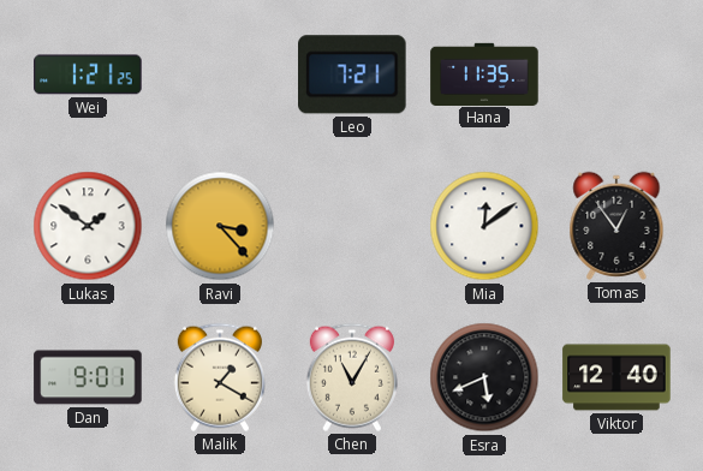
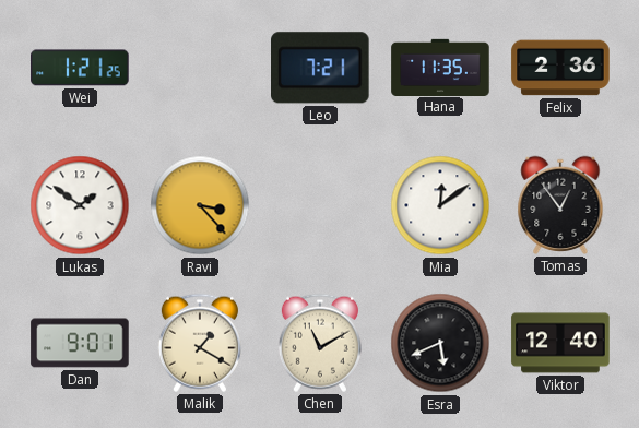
Felix: none -> 2:36 (560, 68)
Chen: 11:05 -> 11:10 (320, 343)
